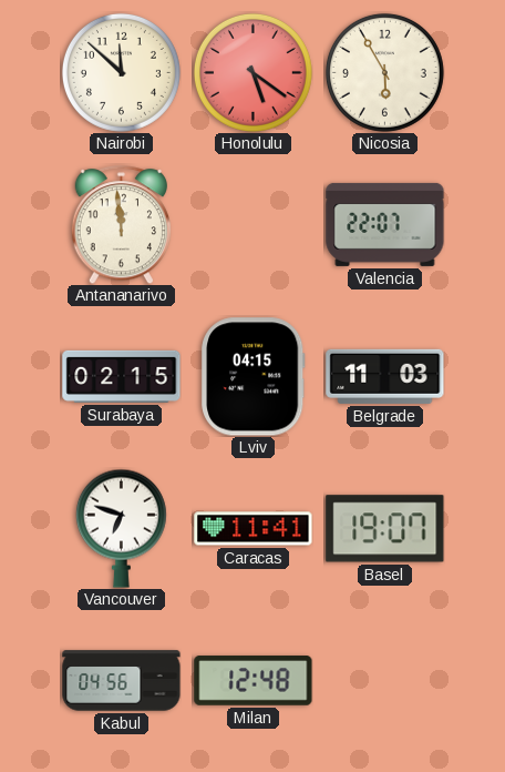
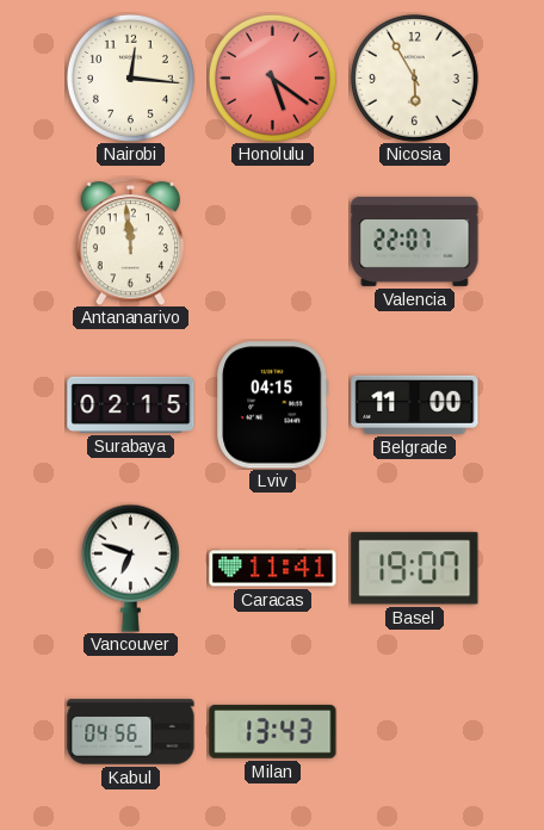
Nairobi: 11:52 -> 12:16 (130, 78)
Belgrade: 11:03 -> 11:00 (415, 404)
Milan: 12:48 -> 13:43 (273, 732)
